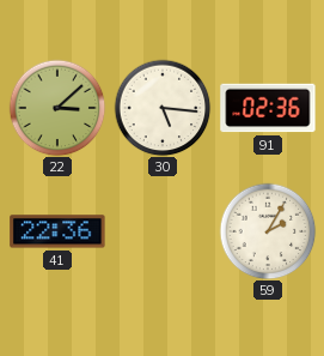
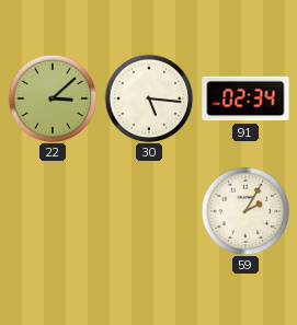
91: 02:36 -> 02:34 (245, 98)
41: 22:36 -> none (57, 231)
